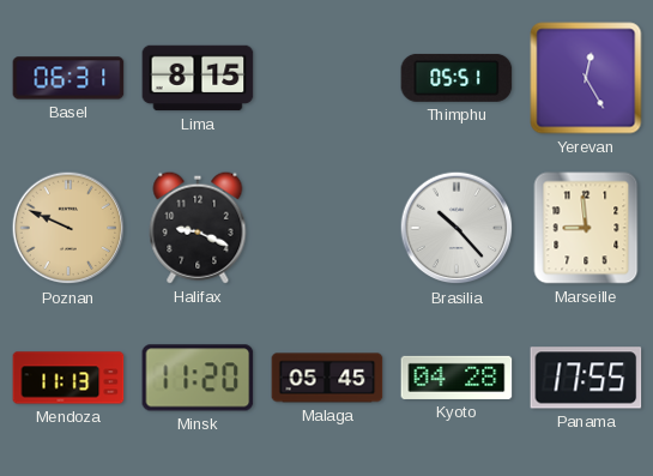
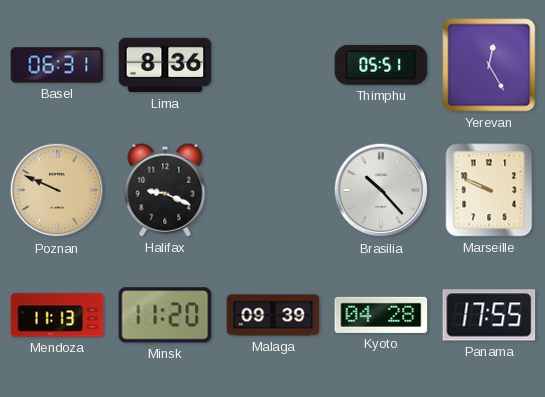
Lima: 8:15 -> 8:36 (165, 65)
Marseille: 8:59 -> 9:49 (489, 190)
Malaga: 05:45 -> 09:39 (273, 315)
